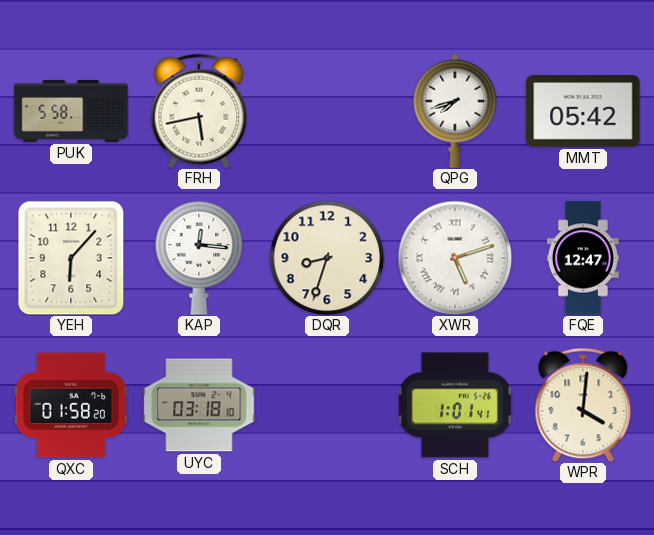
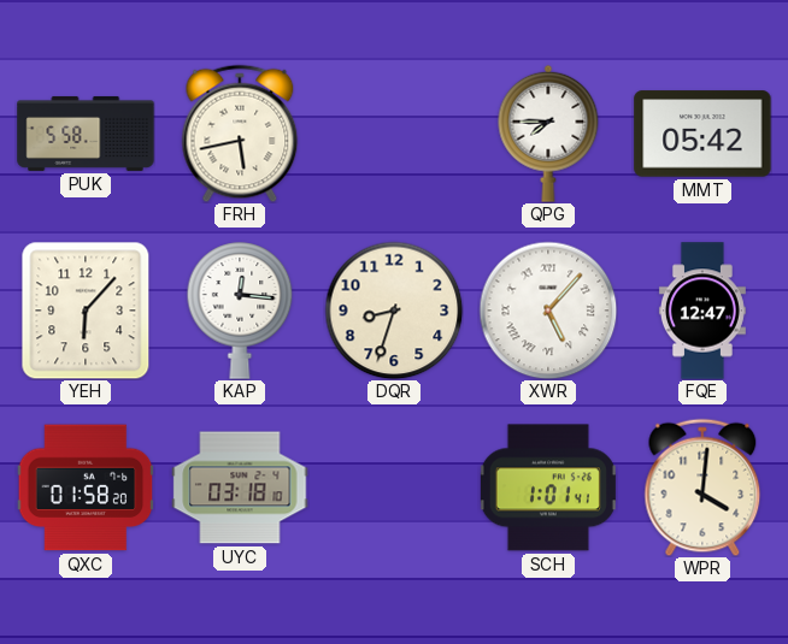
QPG: 7:42 -> 7:45 (548, 134)
XWR: 5:12 -> 5:07 (548, 311)
